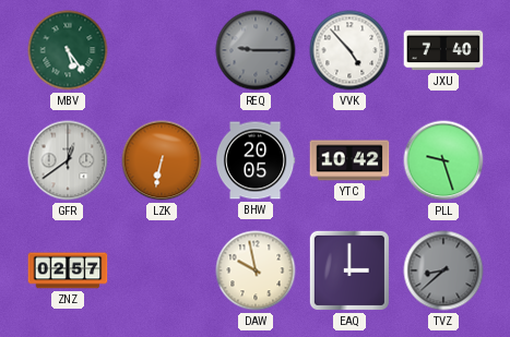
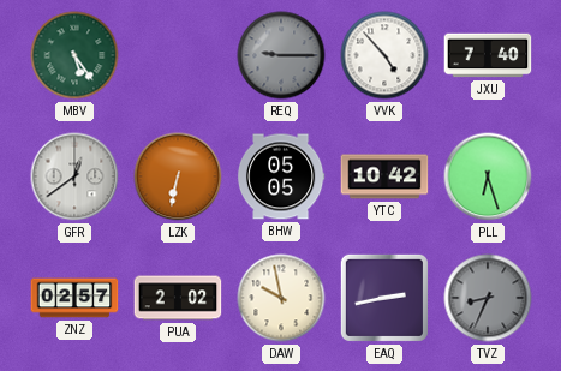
BHW: 20:05 -> 05:05 (281, 176)
PLL: 9:27 -> 6:27 (488, 176)
PUA: none -> 2:02 (178, 298)
EAQ: 3:00 -> 2:43 (384, 298)
TVZ: 8:38 -> 8:34 (488, 298)
